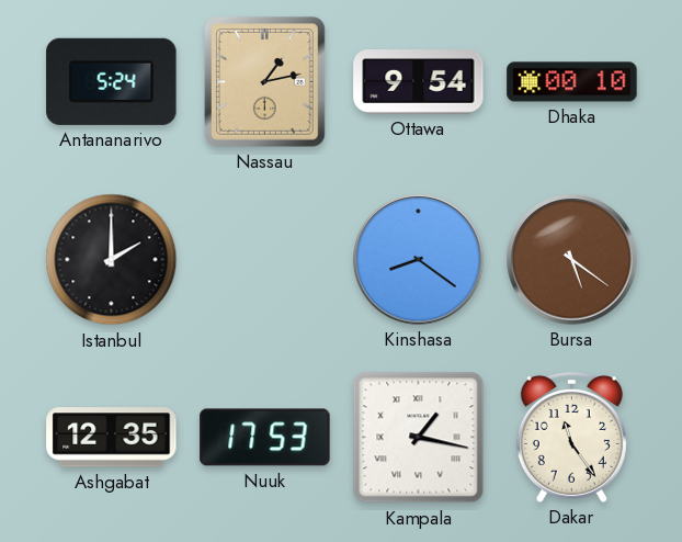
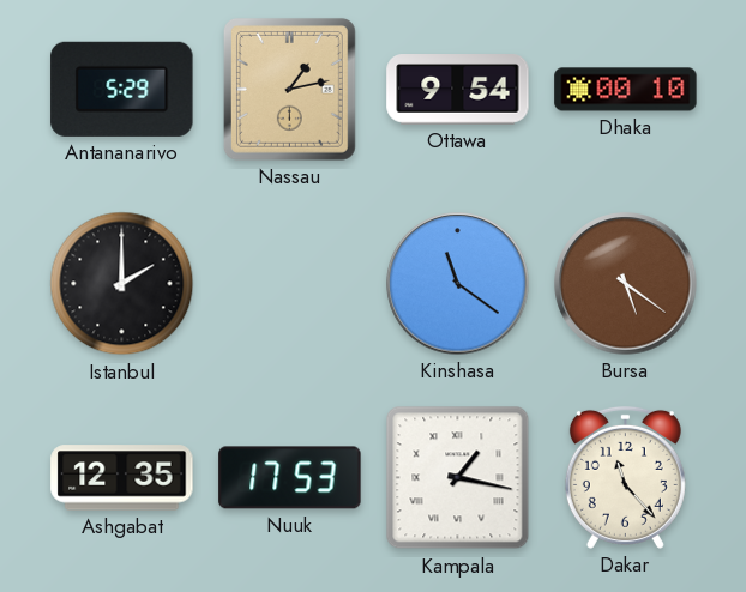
Antananarivo: 5:24 -> 5:29 (122, 89)
Kinshasa: 8:21 -> 11:21 (458, 284)
Dakar: 11:24 -> 11:23 (625, 477)
